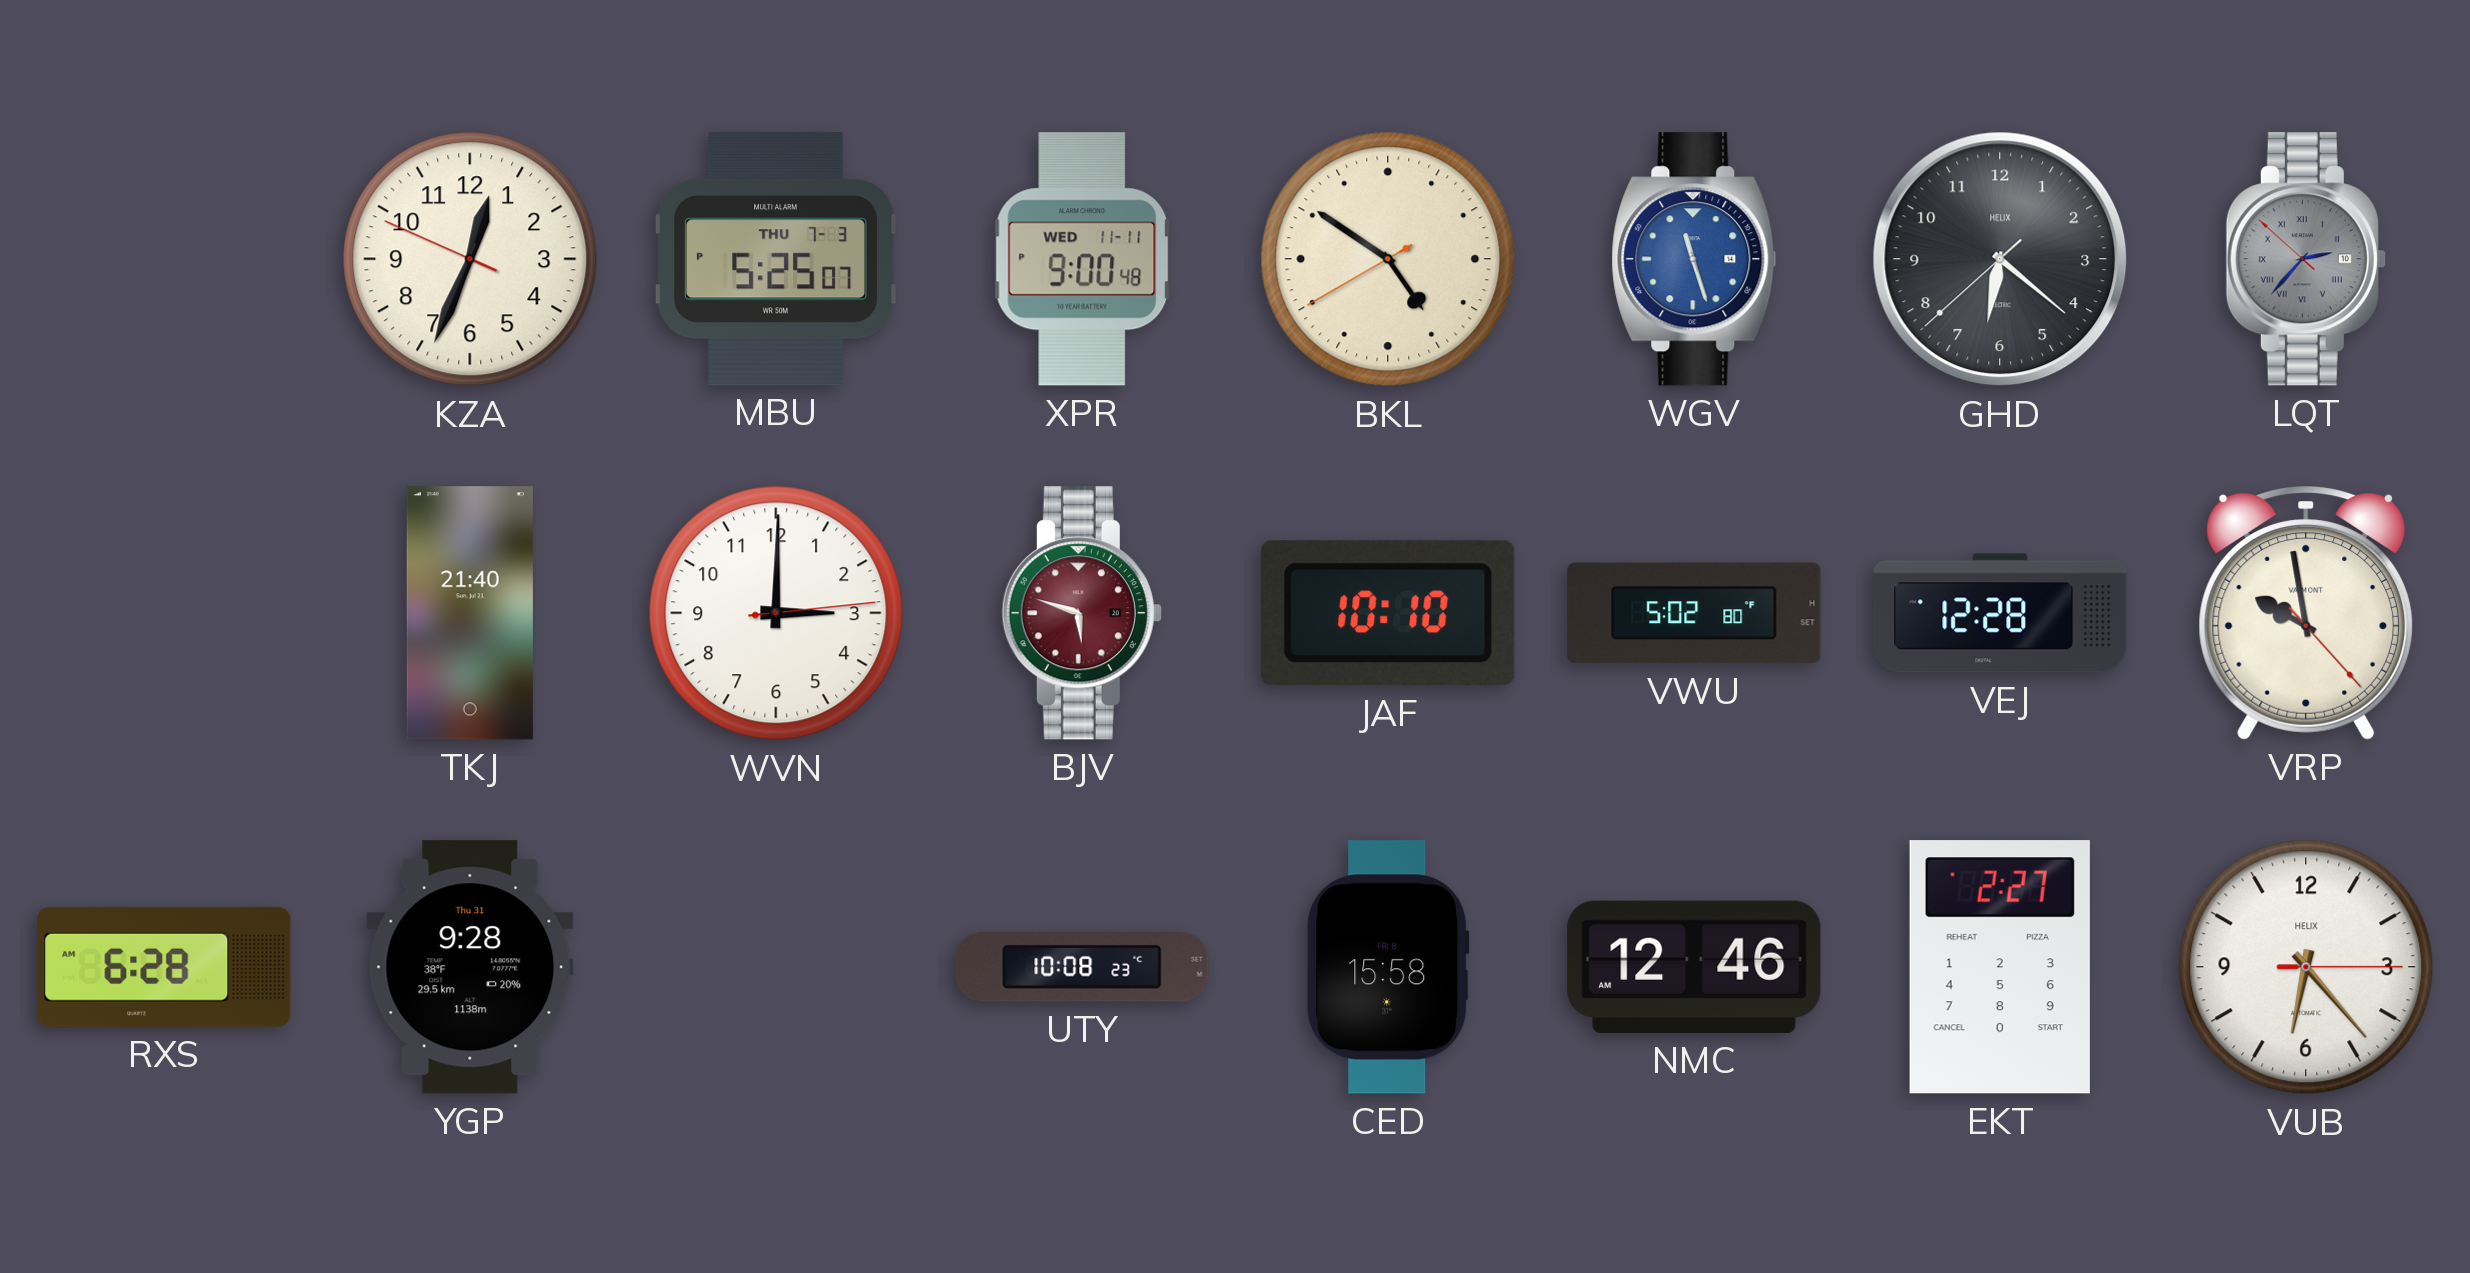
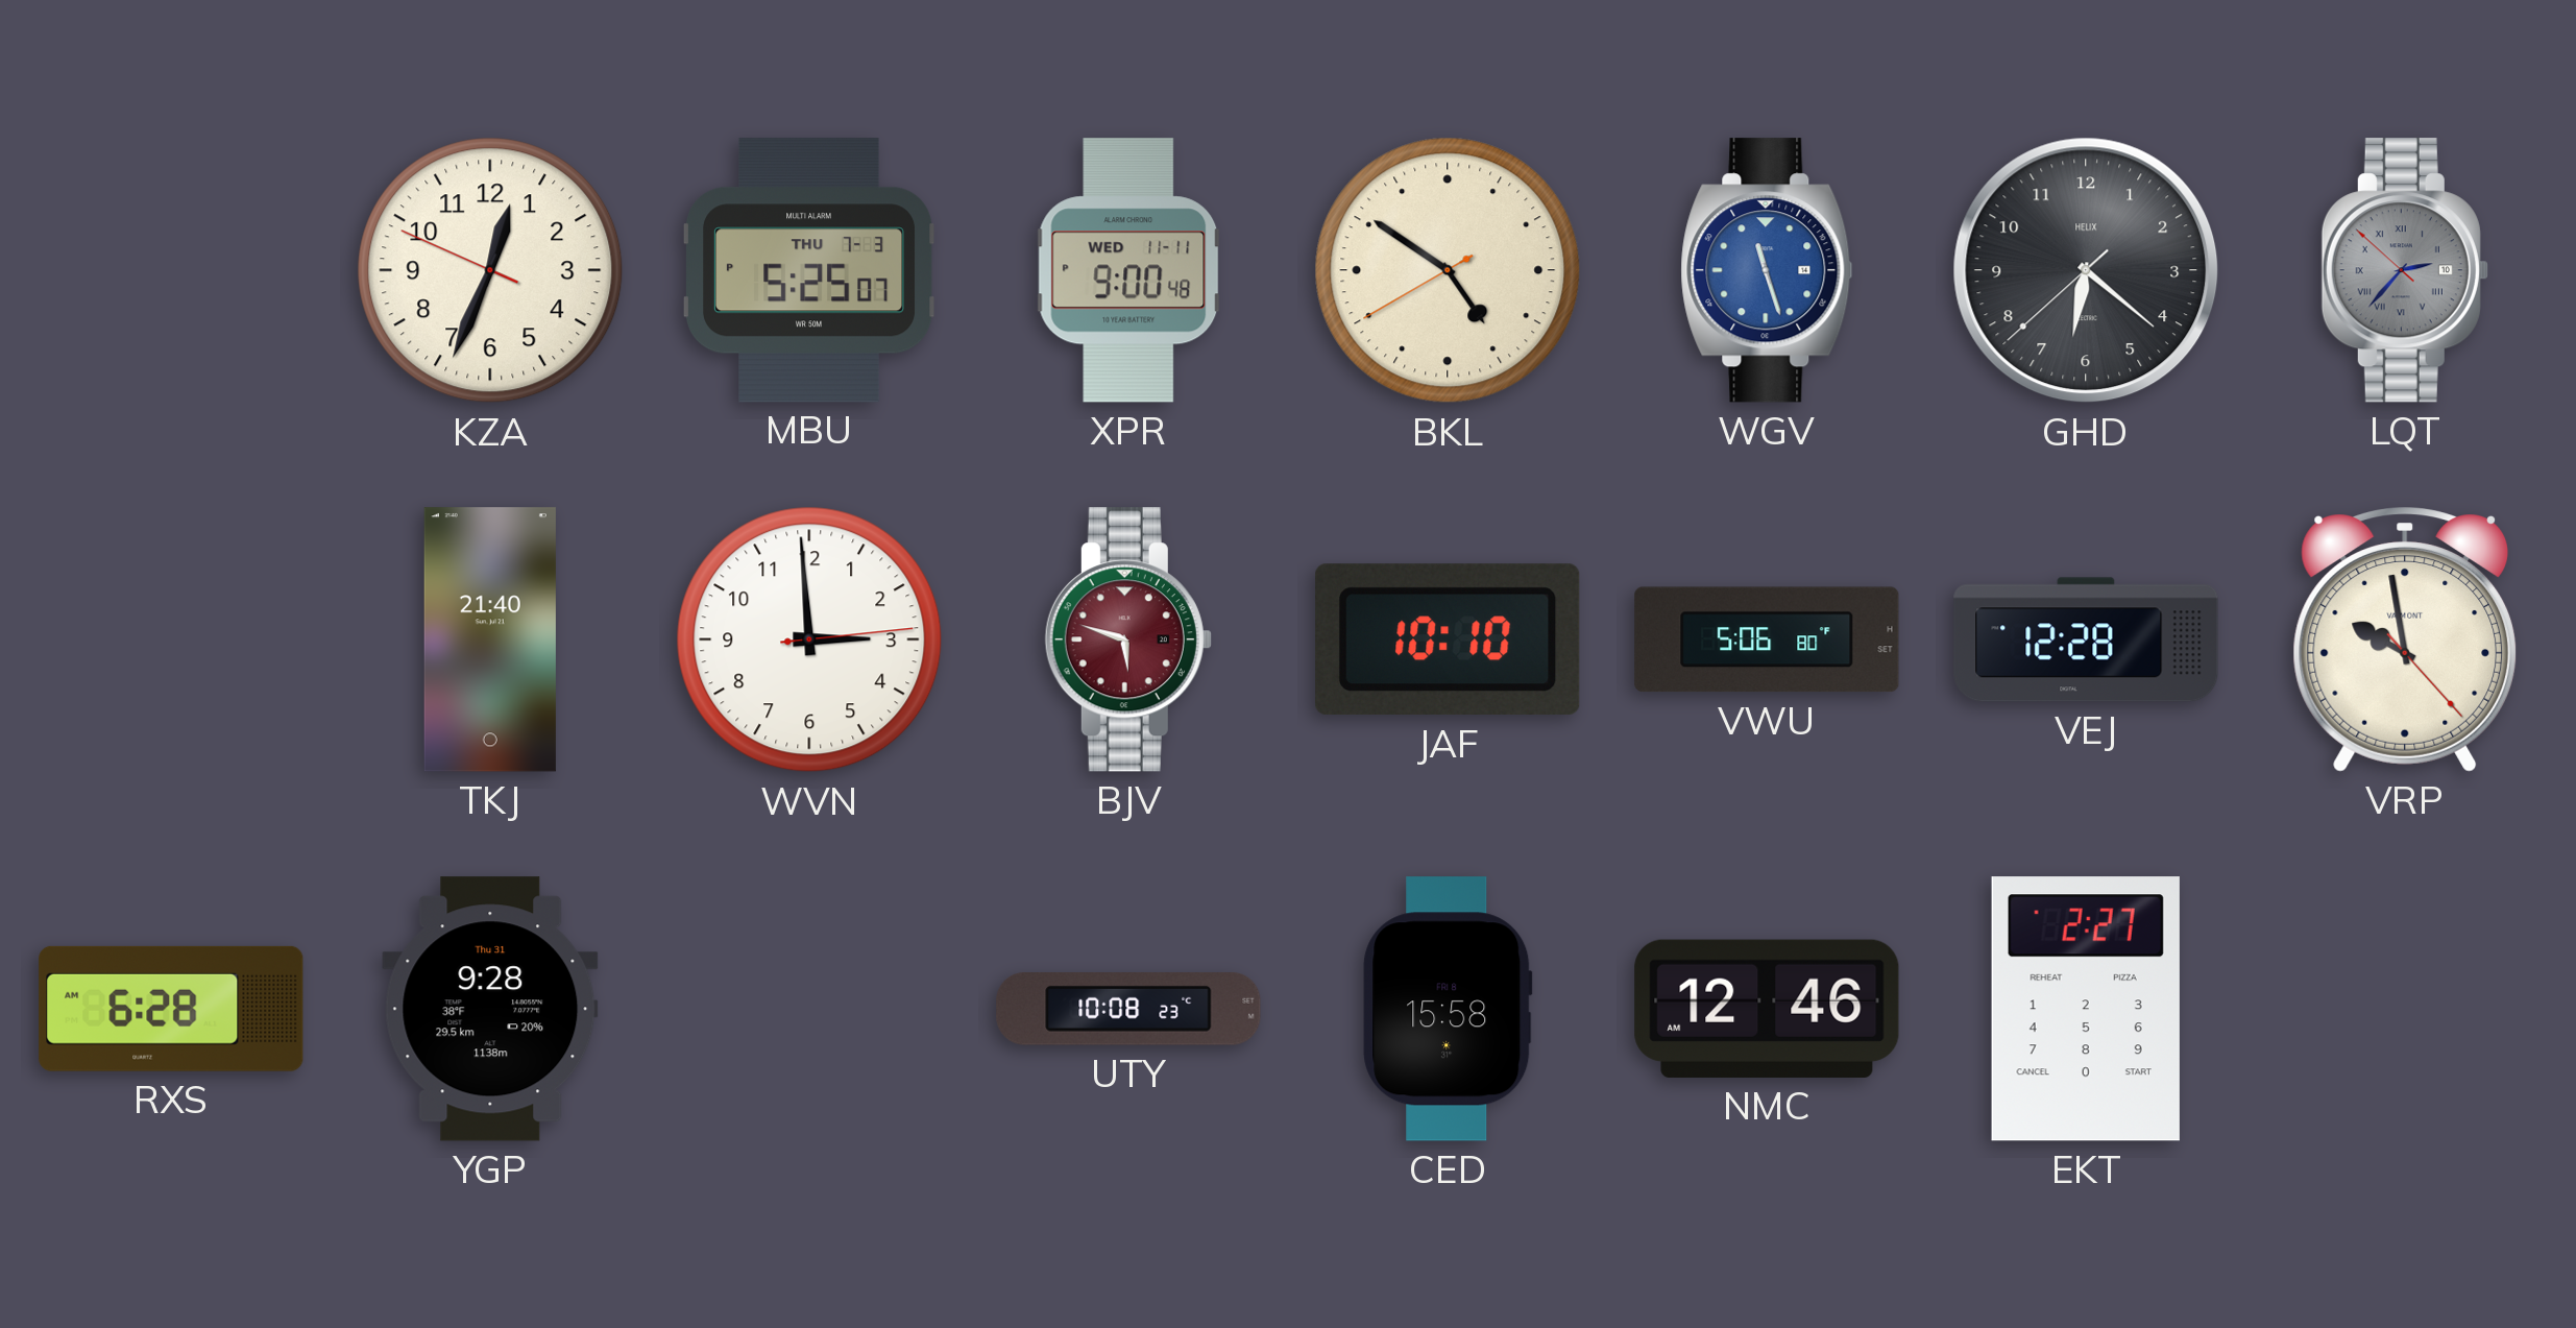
WVN: 3:00 -> 2:59 (809, 639)
VWU: 5:02 -> 5:06 (1767, 639)
VUB: 6:23 -> none (2306, 967)
